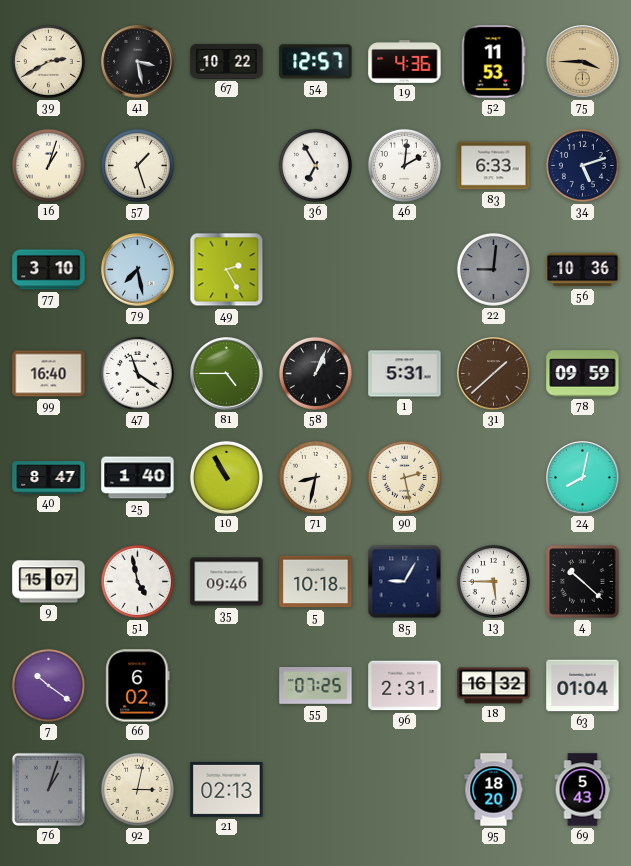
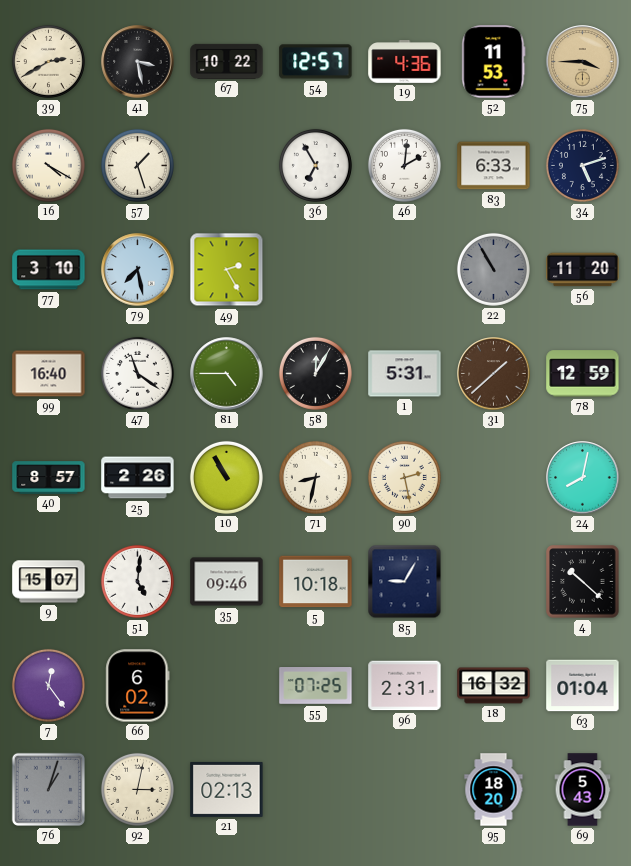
16: 1:03 -> 4:20 (48, 165)
22: 9:01 -> 10:55 (493, 269)
56: 10:36 -> 11:20 (583, 270)
58: 1:04 -> 12:05 (315, 373)
78: 09:59 -> 12:59 (583, 374)
40: 8:47 -> 8:57 (49, 478)
25: 1:40 -> 2:26 (138, 478)
51: 4:58 -> 5:01 (137, 581)
13: 5:45 -> none (493, 581)
7: 10:21 -> 12:24 (48, 685)
